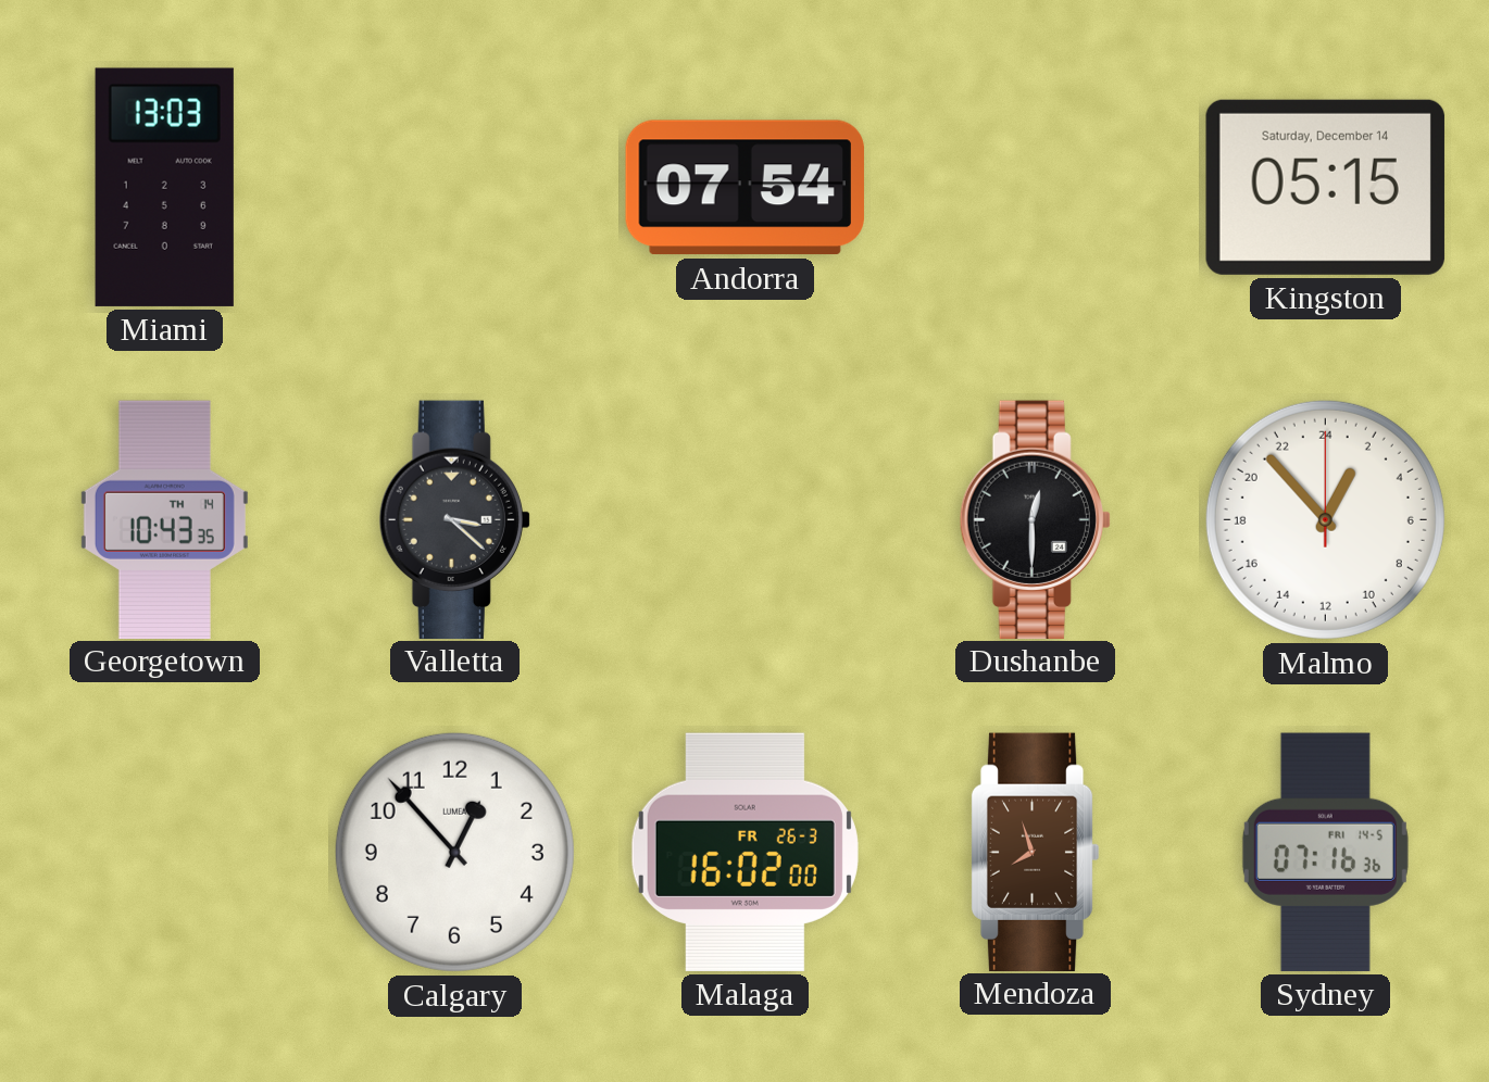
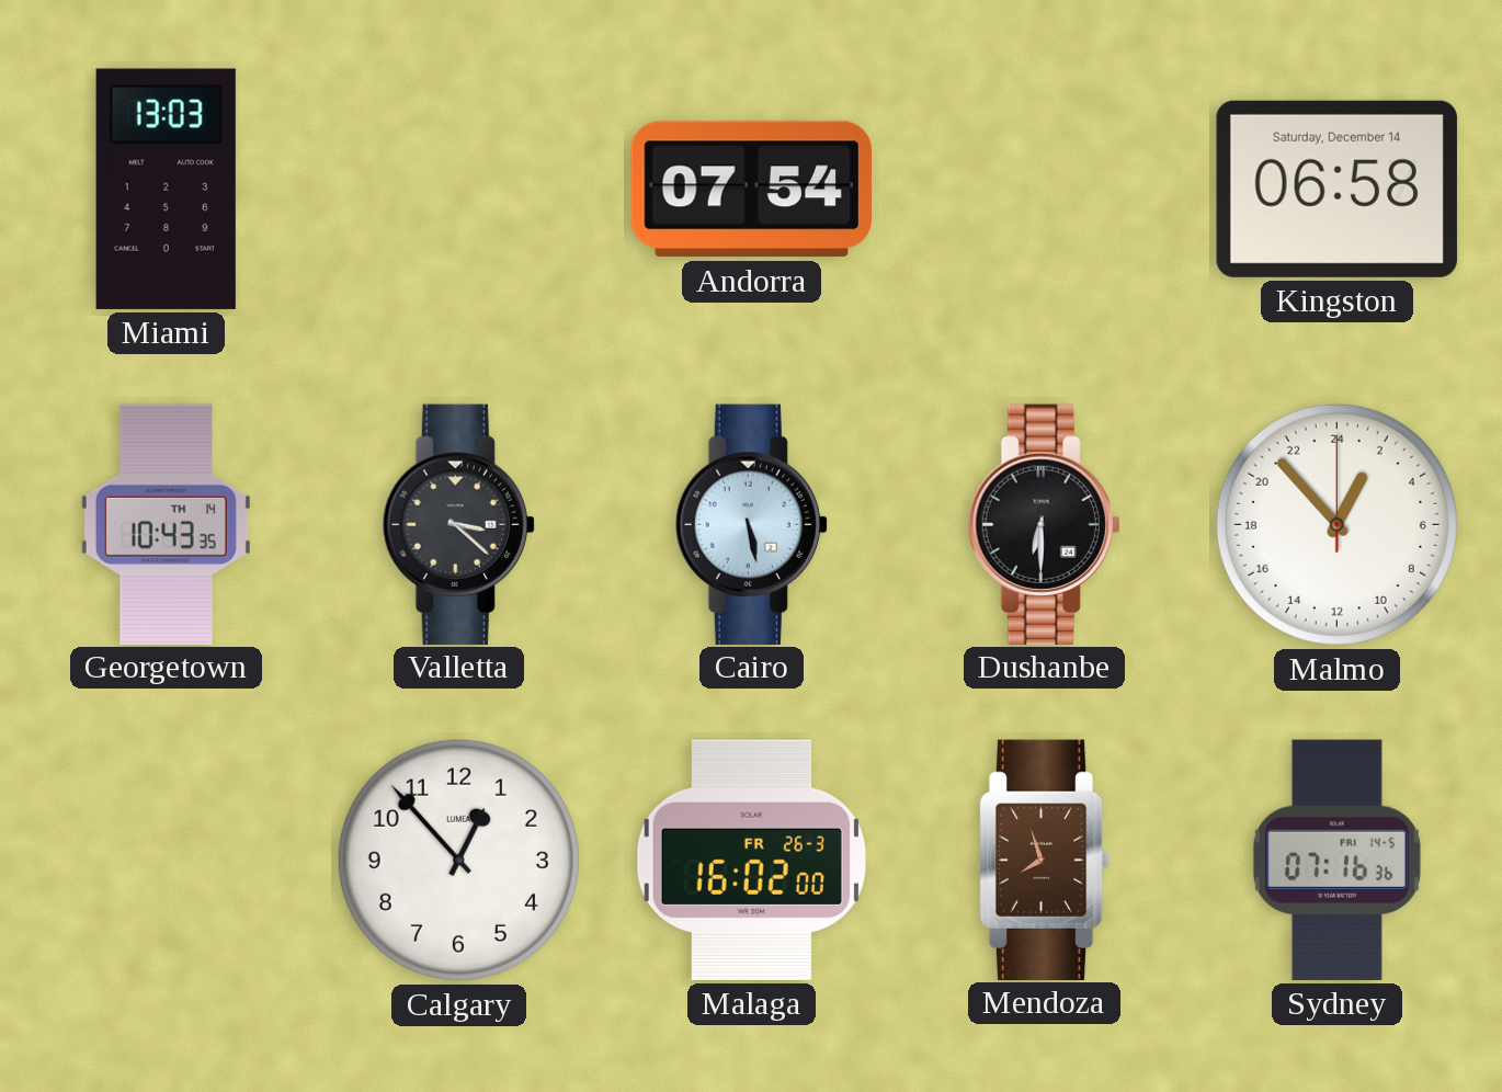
Kingston: 05:15 -> 06:58 (1336, 189)
Cairo: none -> 5:28 (751, 524)
Dushanbe: 12:30 -> 6:30 (1044, 524)
